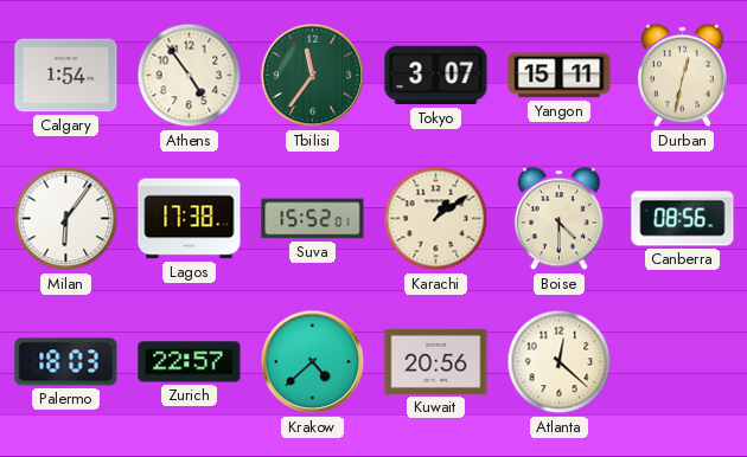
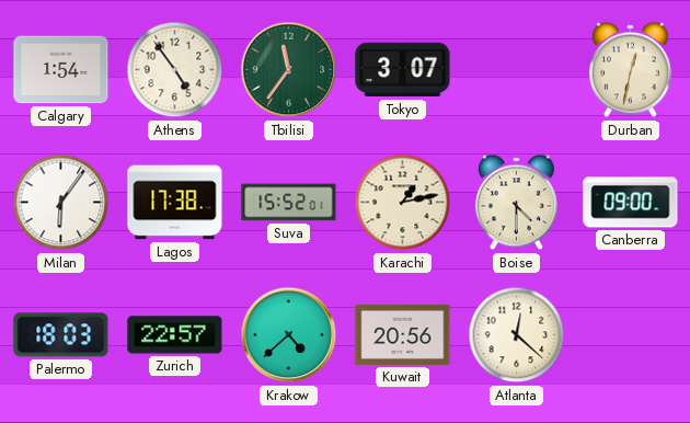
Yangon: 15:11 -> none (560, 76)
Karachi: 1:09 -> 1:13 (403, 203)
Canberra: 08:56 -> 09:00 (631, 203)
